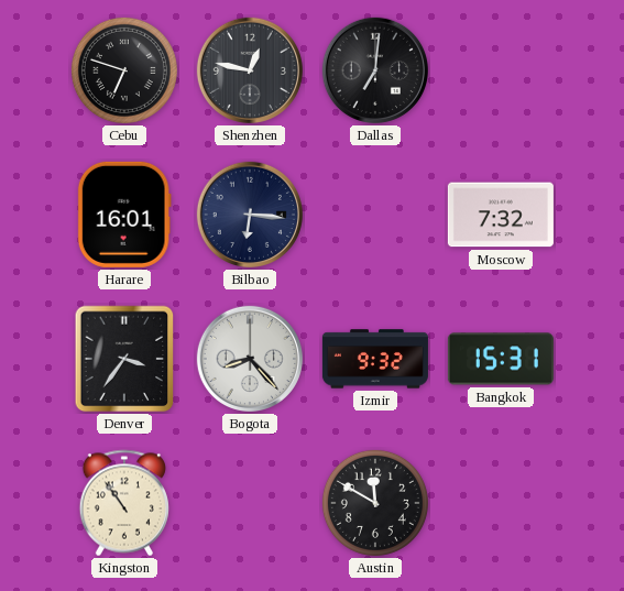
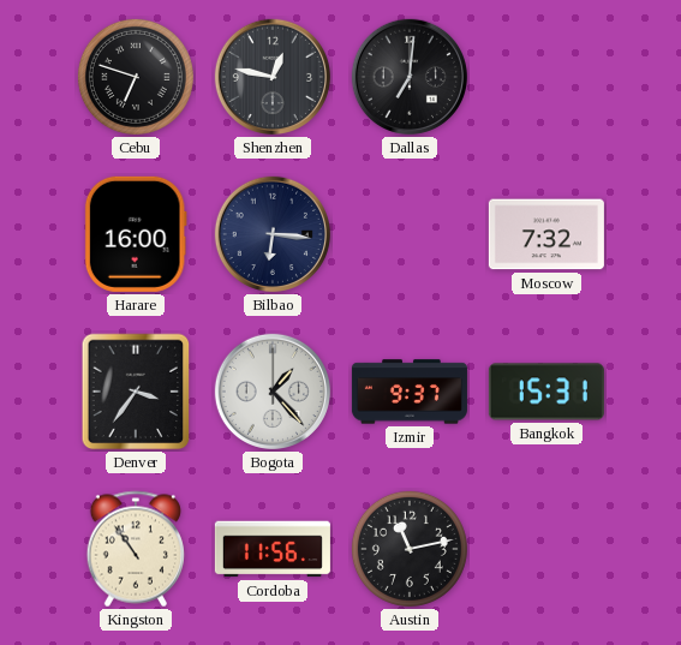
Harare: 16:01 -> 16:00 (136, 234)
Bogota: 8:23 -> 1:23 (273, 392)
Izmir: 9:32 -> 9:37 (410, 392)
Cordoba: none -> 11:56 (273, 549)
Austin: 11:50 -> 11:13 (410, 549)
